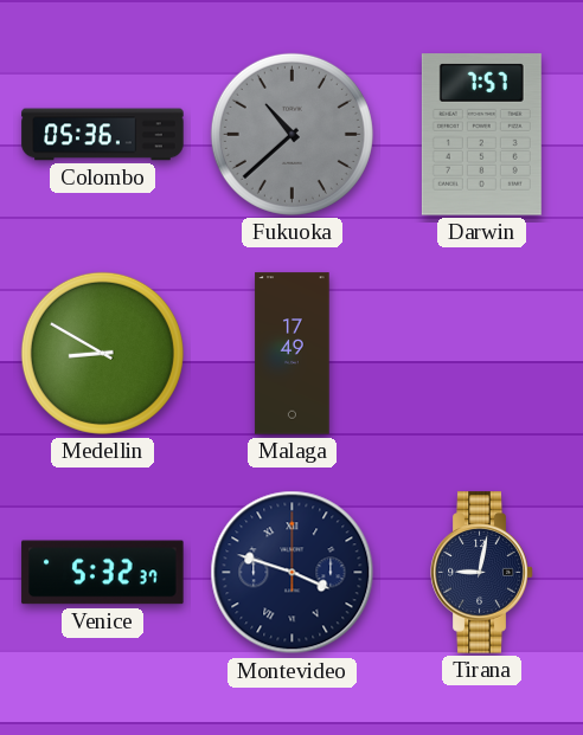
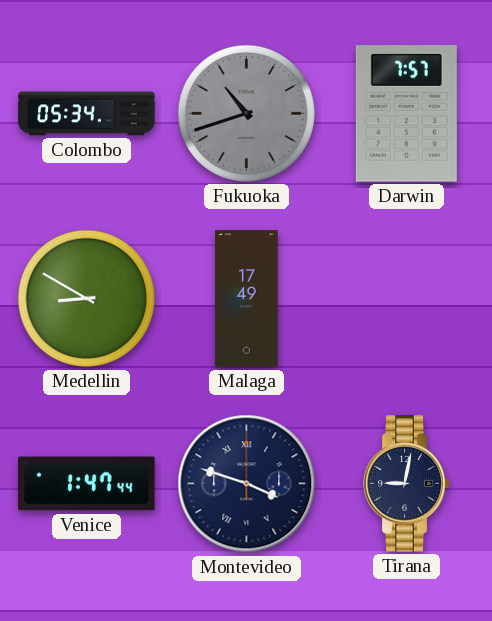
Colombo: 05:36 -> 05:34 (87, 114)
Fukuoka: 10:38 -> 10:42 (246, 113)
Venice: 5:32 -> 1:47 (87, 484)
